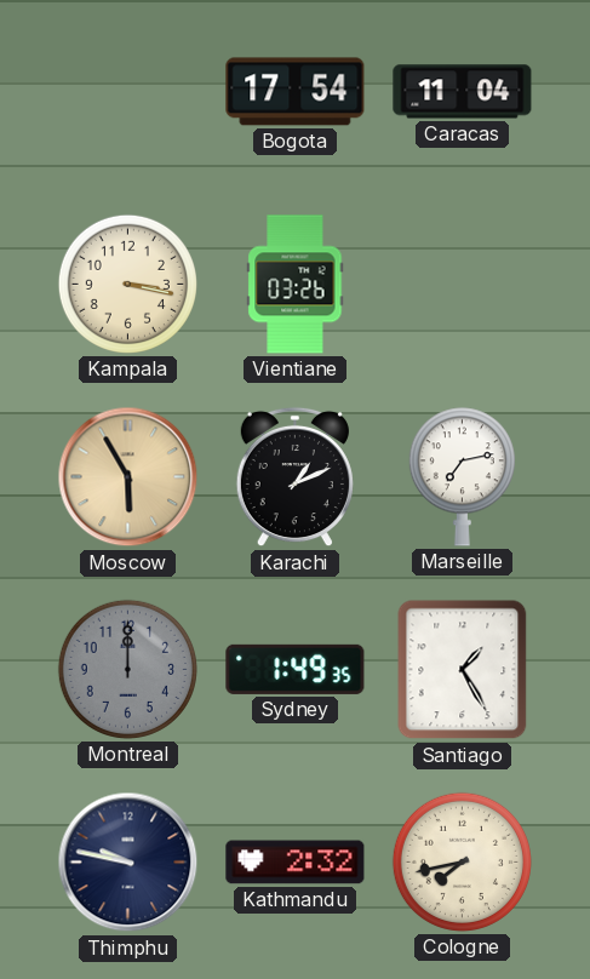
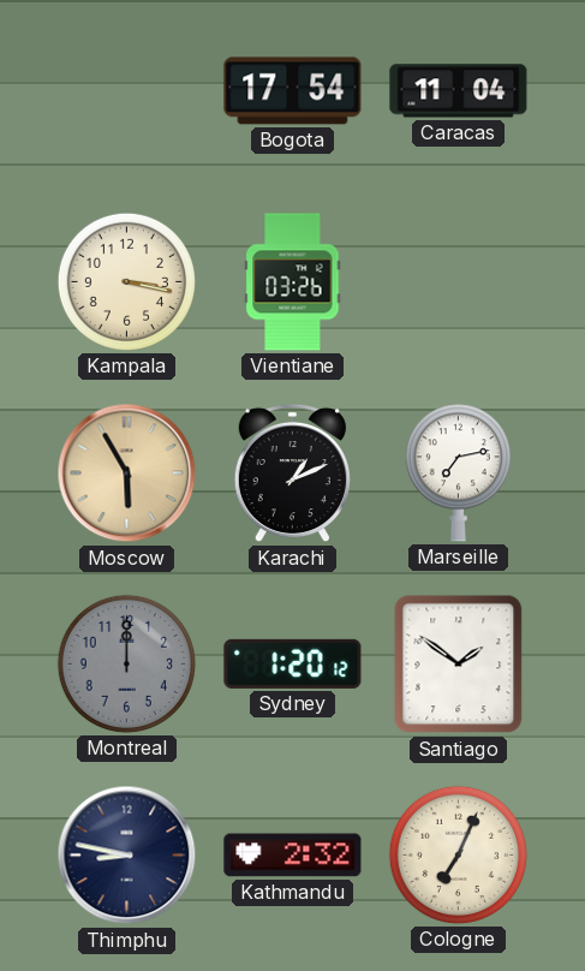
Sydney: 1:49 -> 1:20 (293, 663)
Santiago: 1:25 -> 1:51 (459, 665)
Thimphu: 9:47 -> 8:47 (127, 856)
Cologne: 7:43 -> 7:04 (458, 854)
